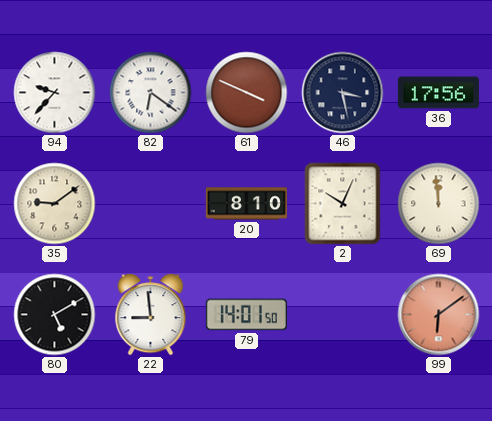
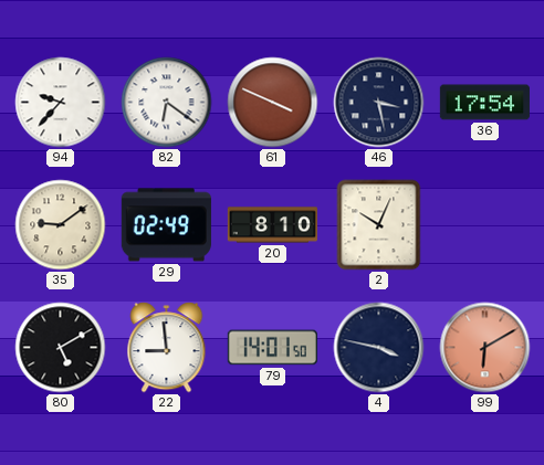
36: 17:56 -> 17:54 (484, 103)
29: none -> 02:49 (166, 225)
69: 11:59 -> none (439, 204)
4: none -> 3:47 (379, 348)
99: 6:09 -> 6:10 (485, 348)
